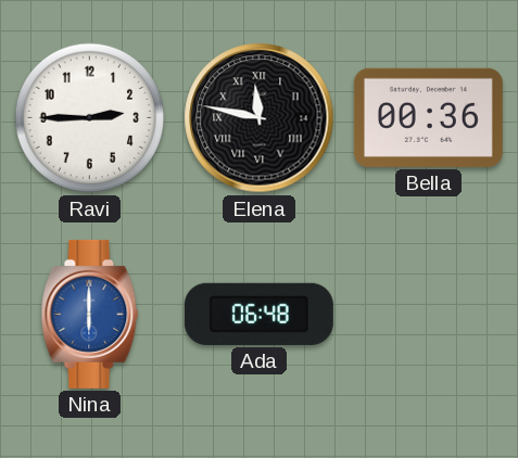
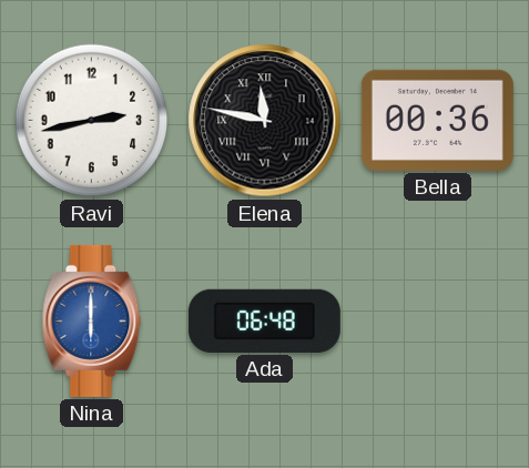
Ravi: 2:45 -> 2:43 (92, 121)
